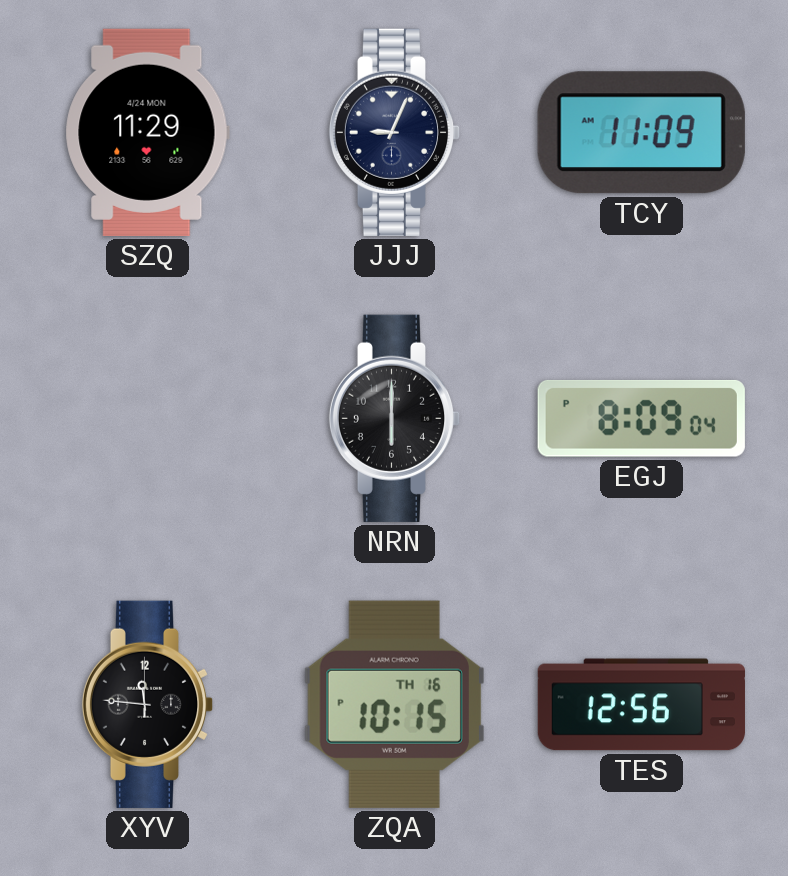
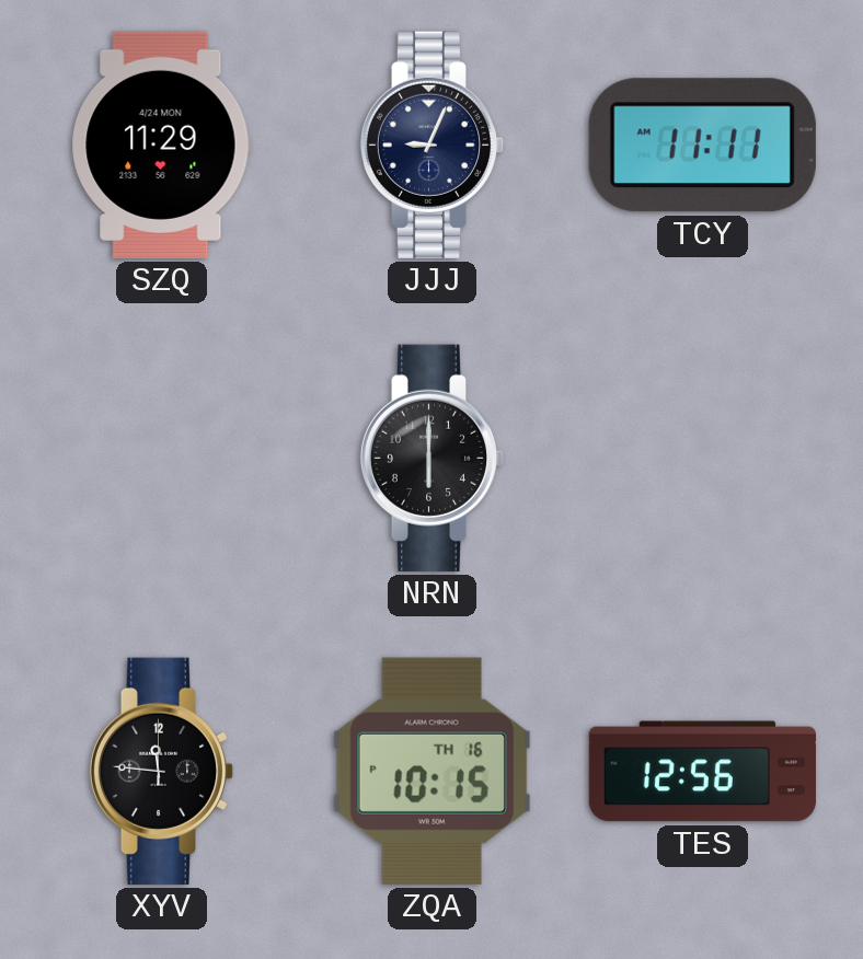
TCY: 11:09 -> 11:11 (702, 146)
EGJ: 8:09 -> none (641, 418)
